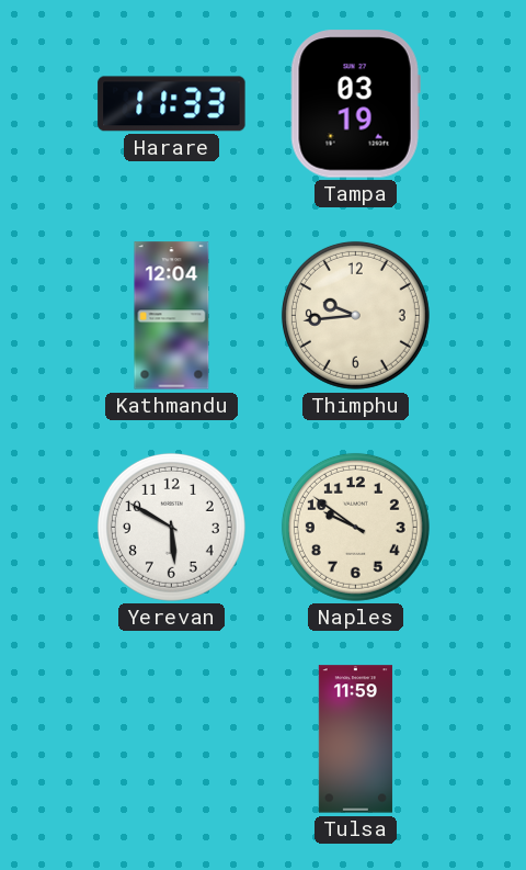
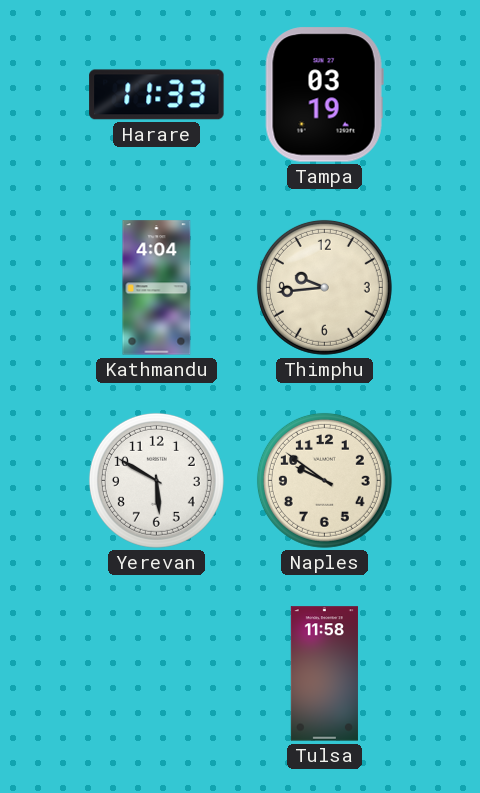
Kathmandu: 12:04 -> 4:04 (157, 288)
Tulsa: 11:59 -> 11:58 (324, 674)
